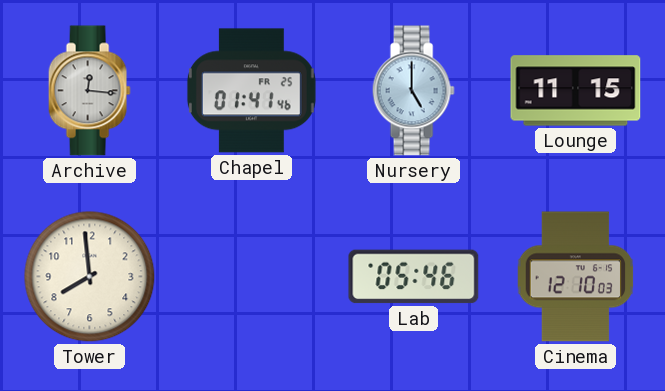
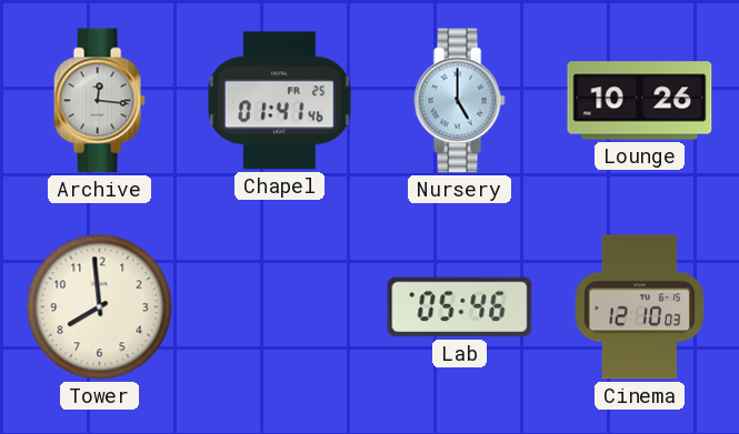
Lounge: 11:15 -> 10:26 (640, 101)
